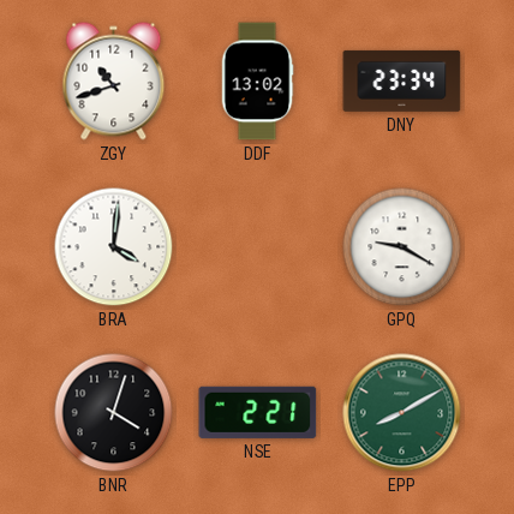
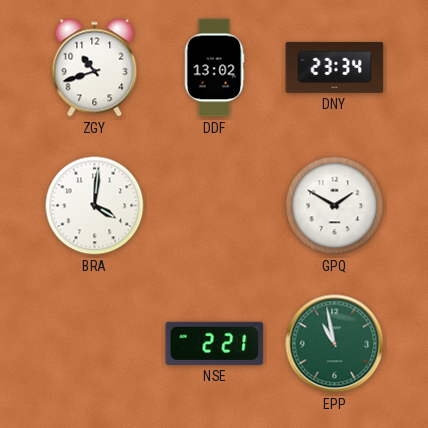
GPQ: 9:20 -> 1:50 (335, 206)
BNR: 4:03 -> none (114, 413)
EPP: 8:10 -> 10:58 (335, 344)
